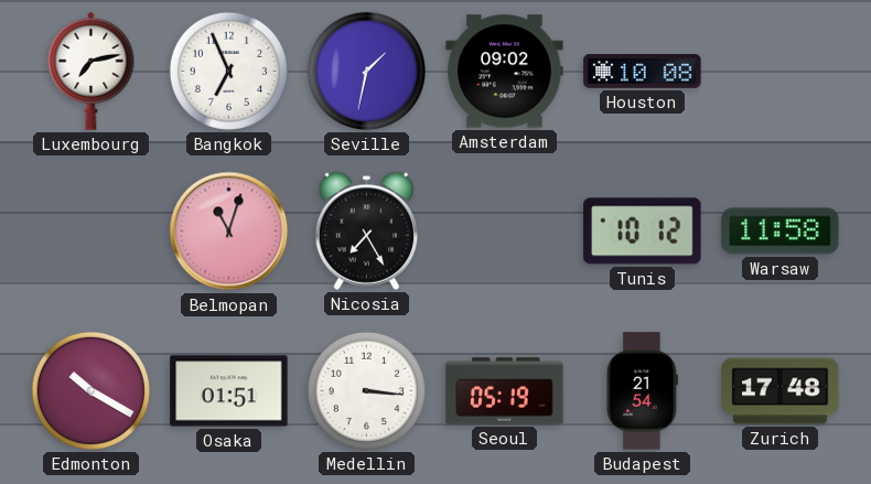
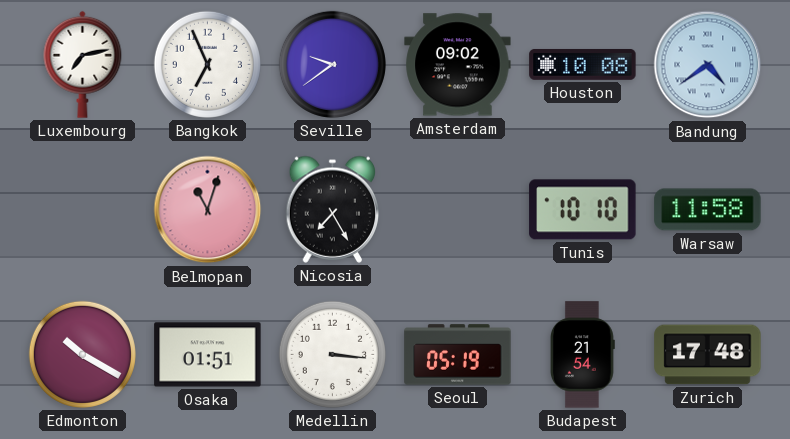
Seville: 1:32 -> 9:39 (332, 64)
Bandung: none -> 4:39 (708, 65)
Tunis: 10:12 -> 10:10 (583, 210)
